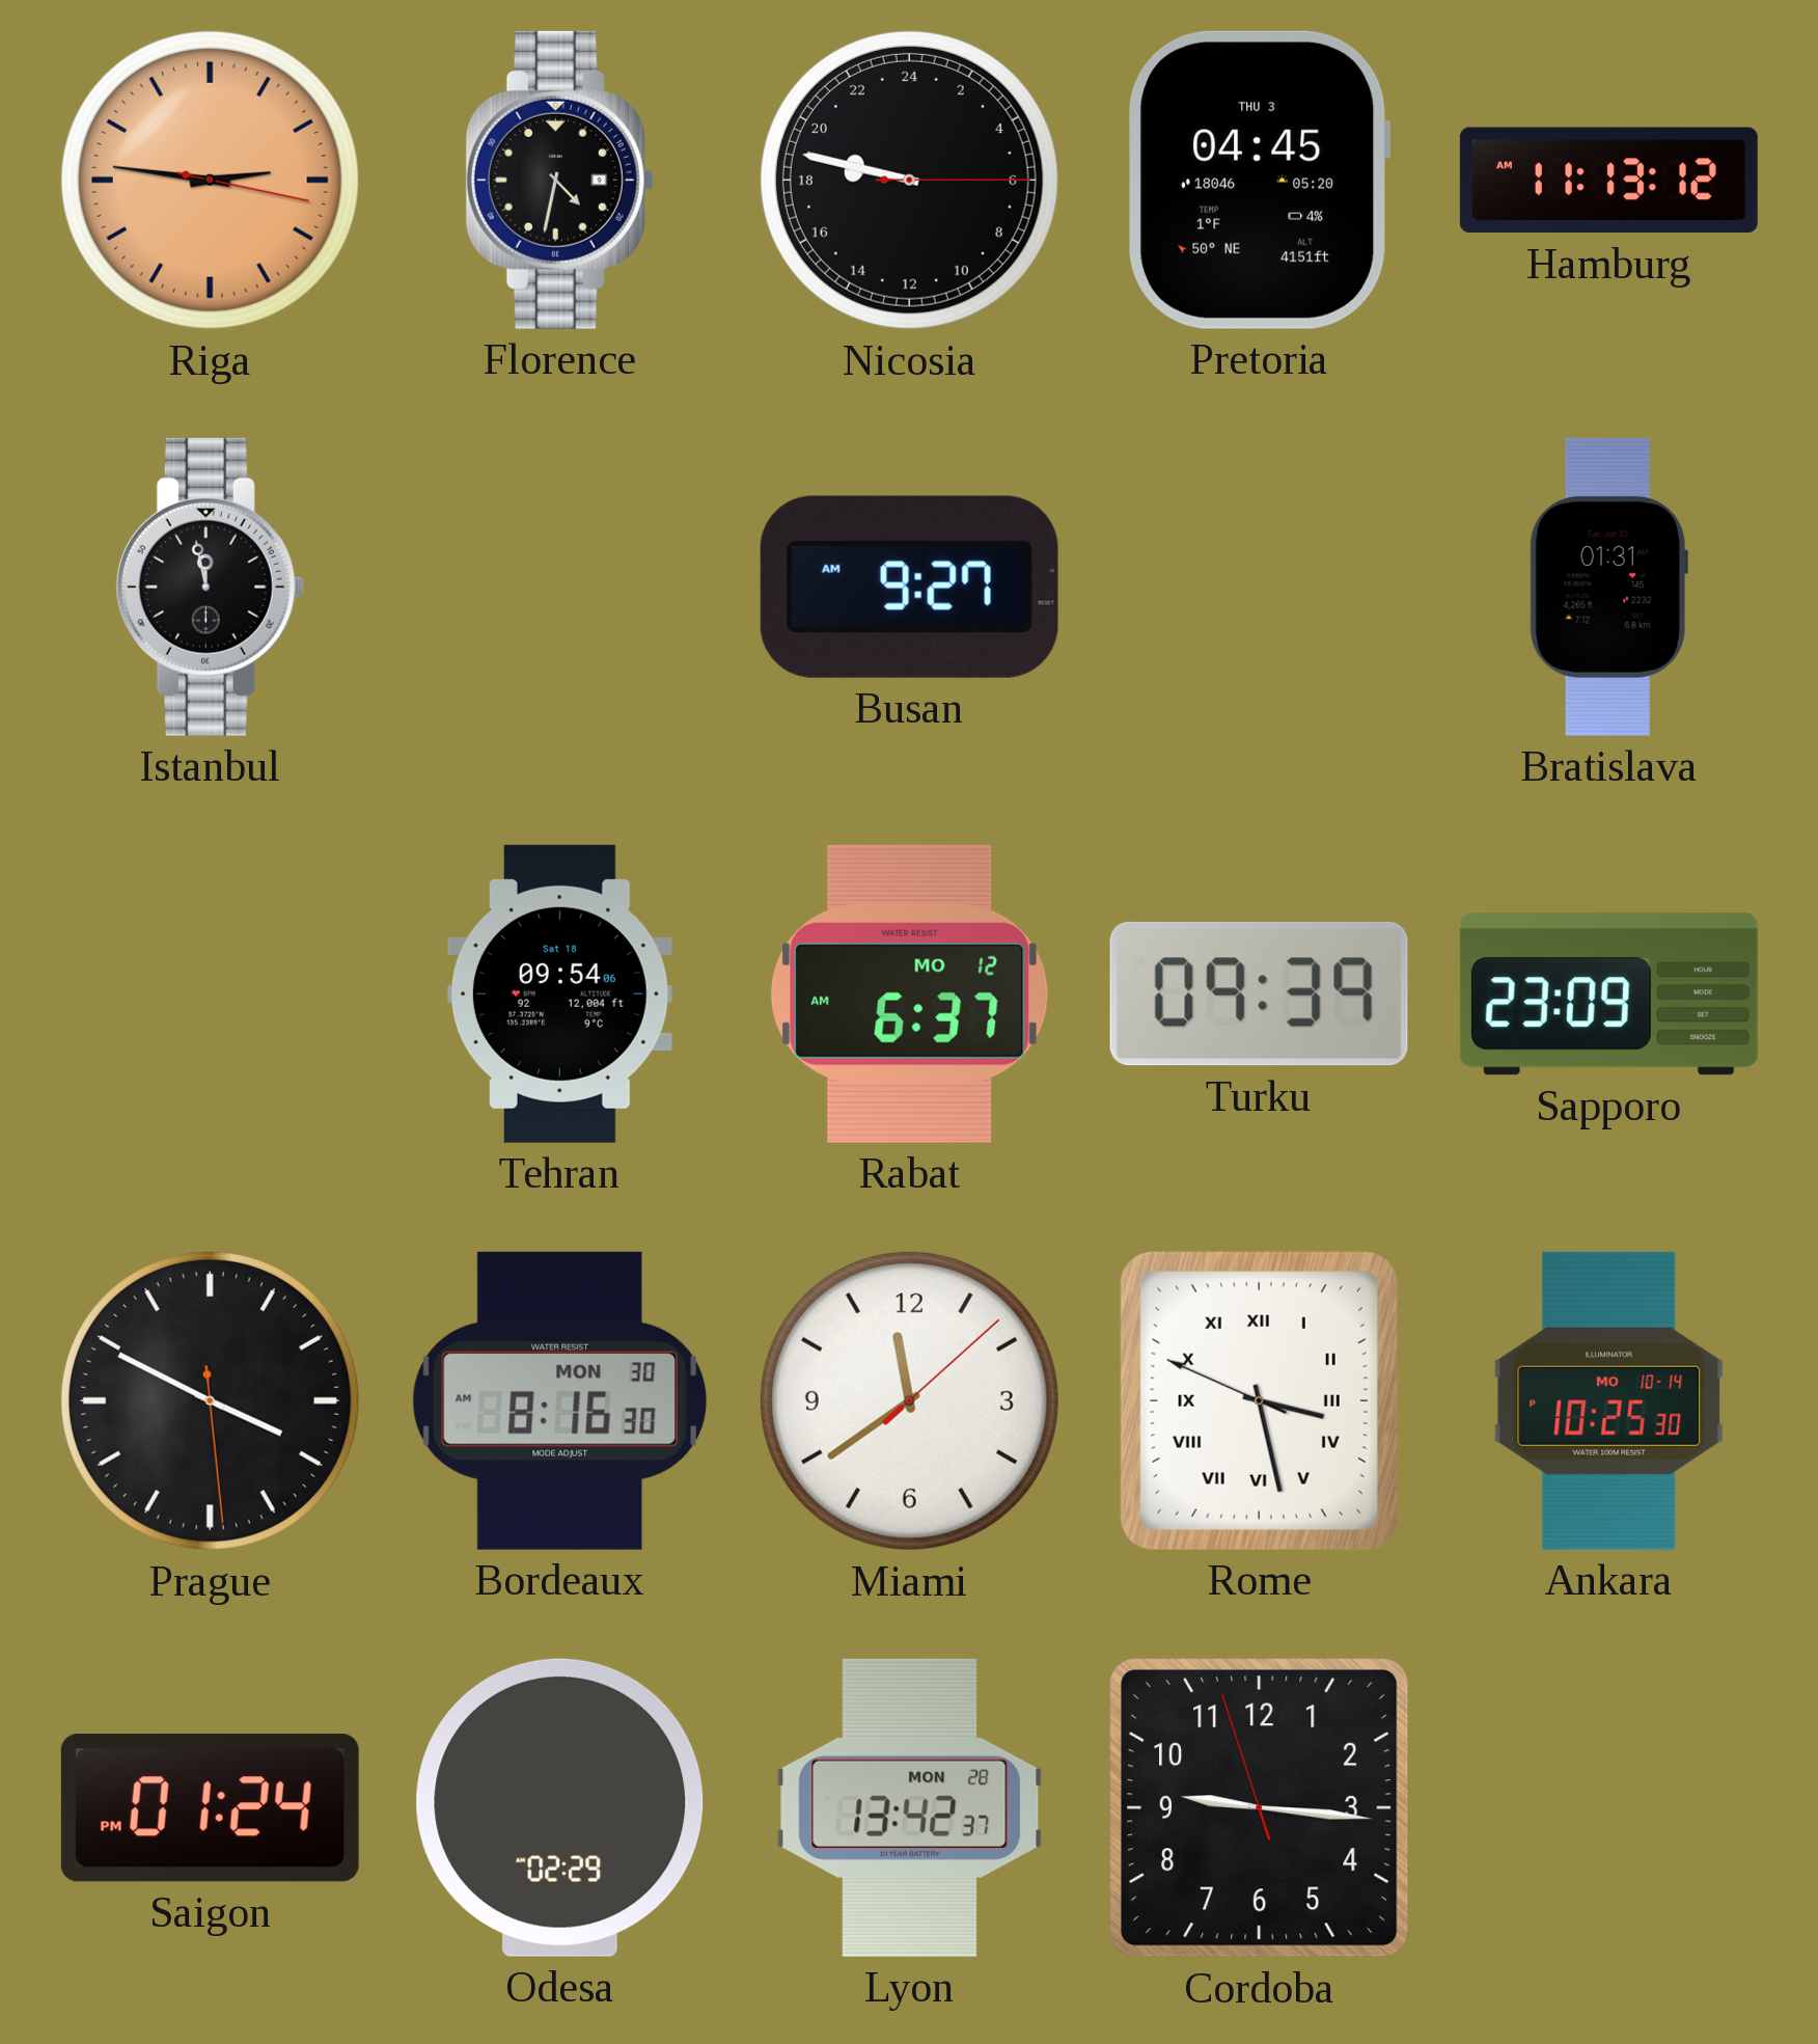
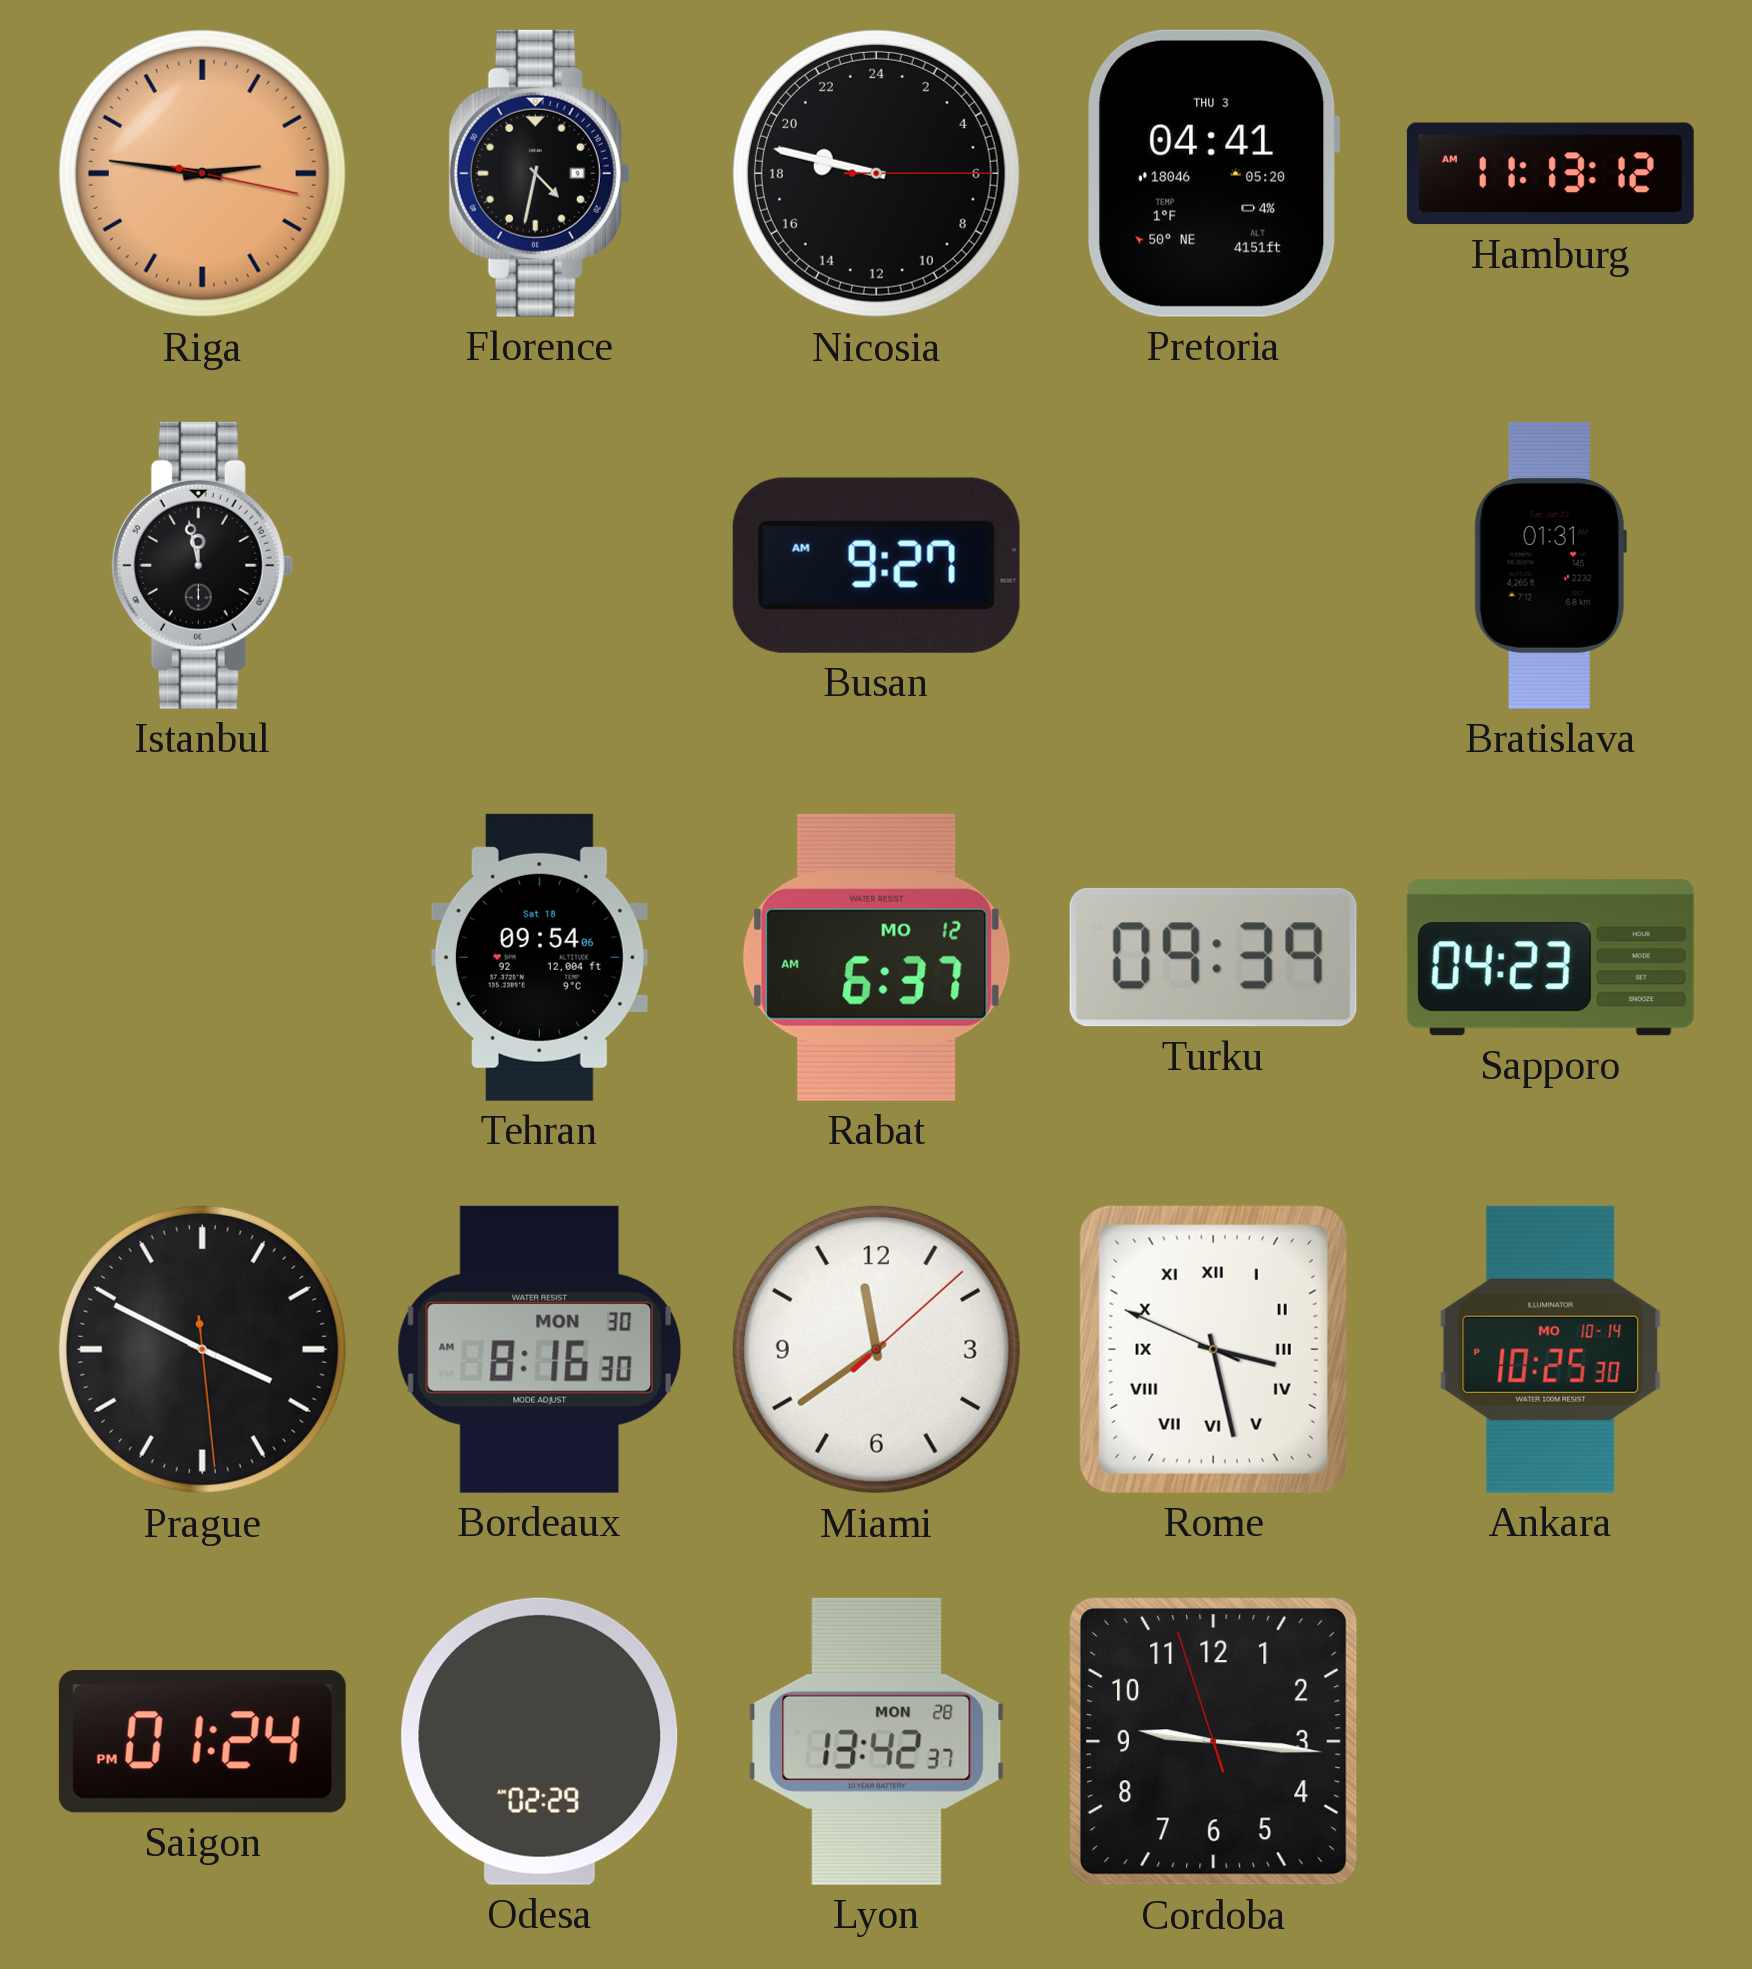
Pretoria: 04:45 -> 04:41 (1213, 173)
Sapporo: 23:09 -> 04:23 (1550, 958)
